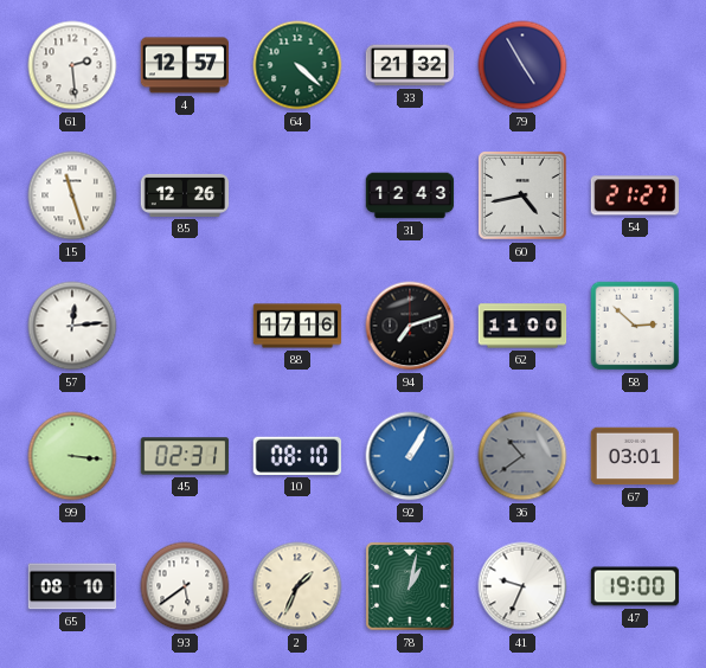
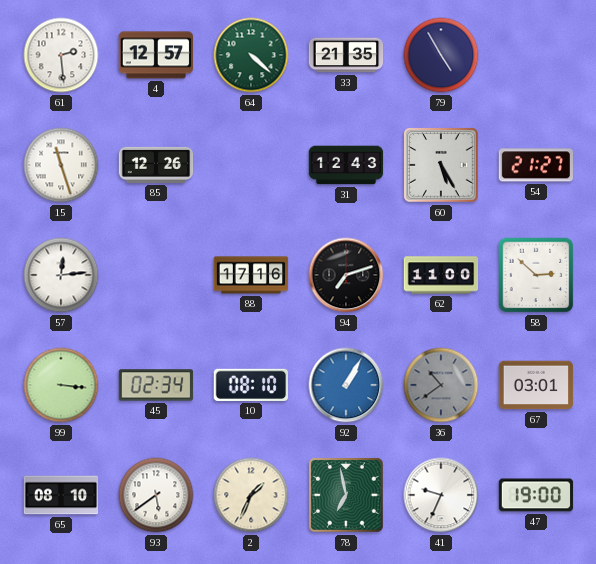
33: 21:32 -> 21:35 (346, 55)
60: 4:43 -> 5:25 (441, 165)
45: 02:31 -> 02:34 (156, 385)
78: 1:02 -> 6:58 (346, 495)
